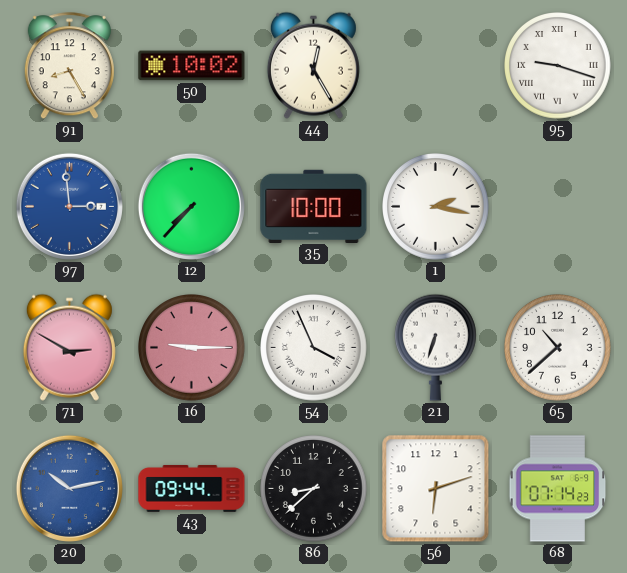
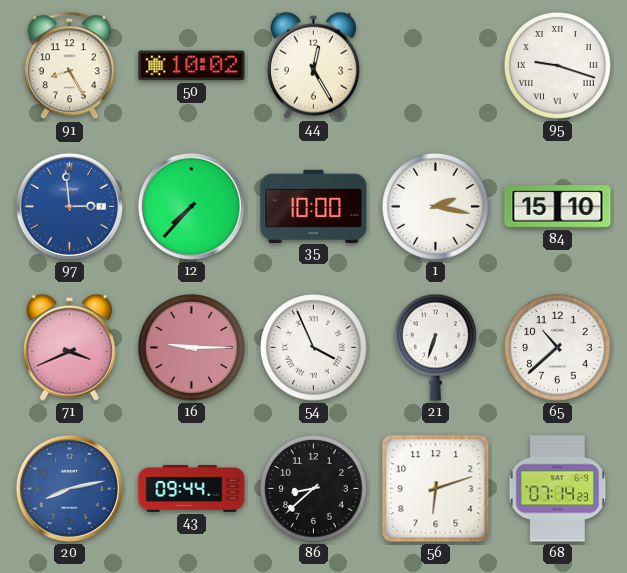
84: none -> 15:10 (558, 207)
71: 2:50 -> 3:41 (69, 347)
20: 10:13 -> 8:13 (69, 488)
